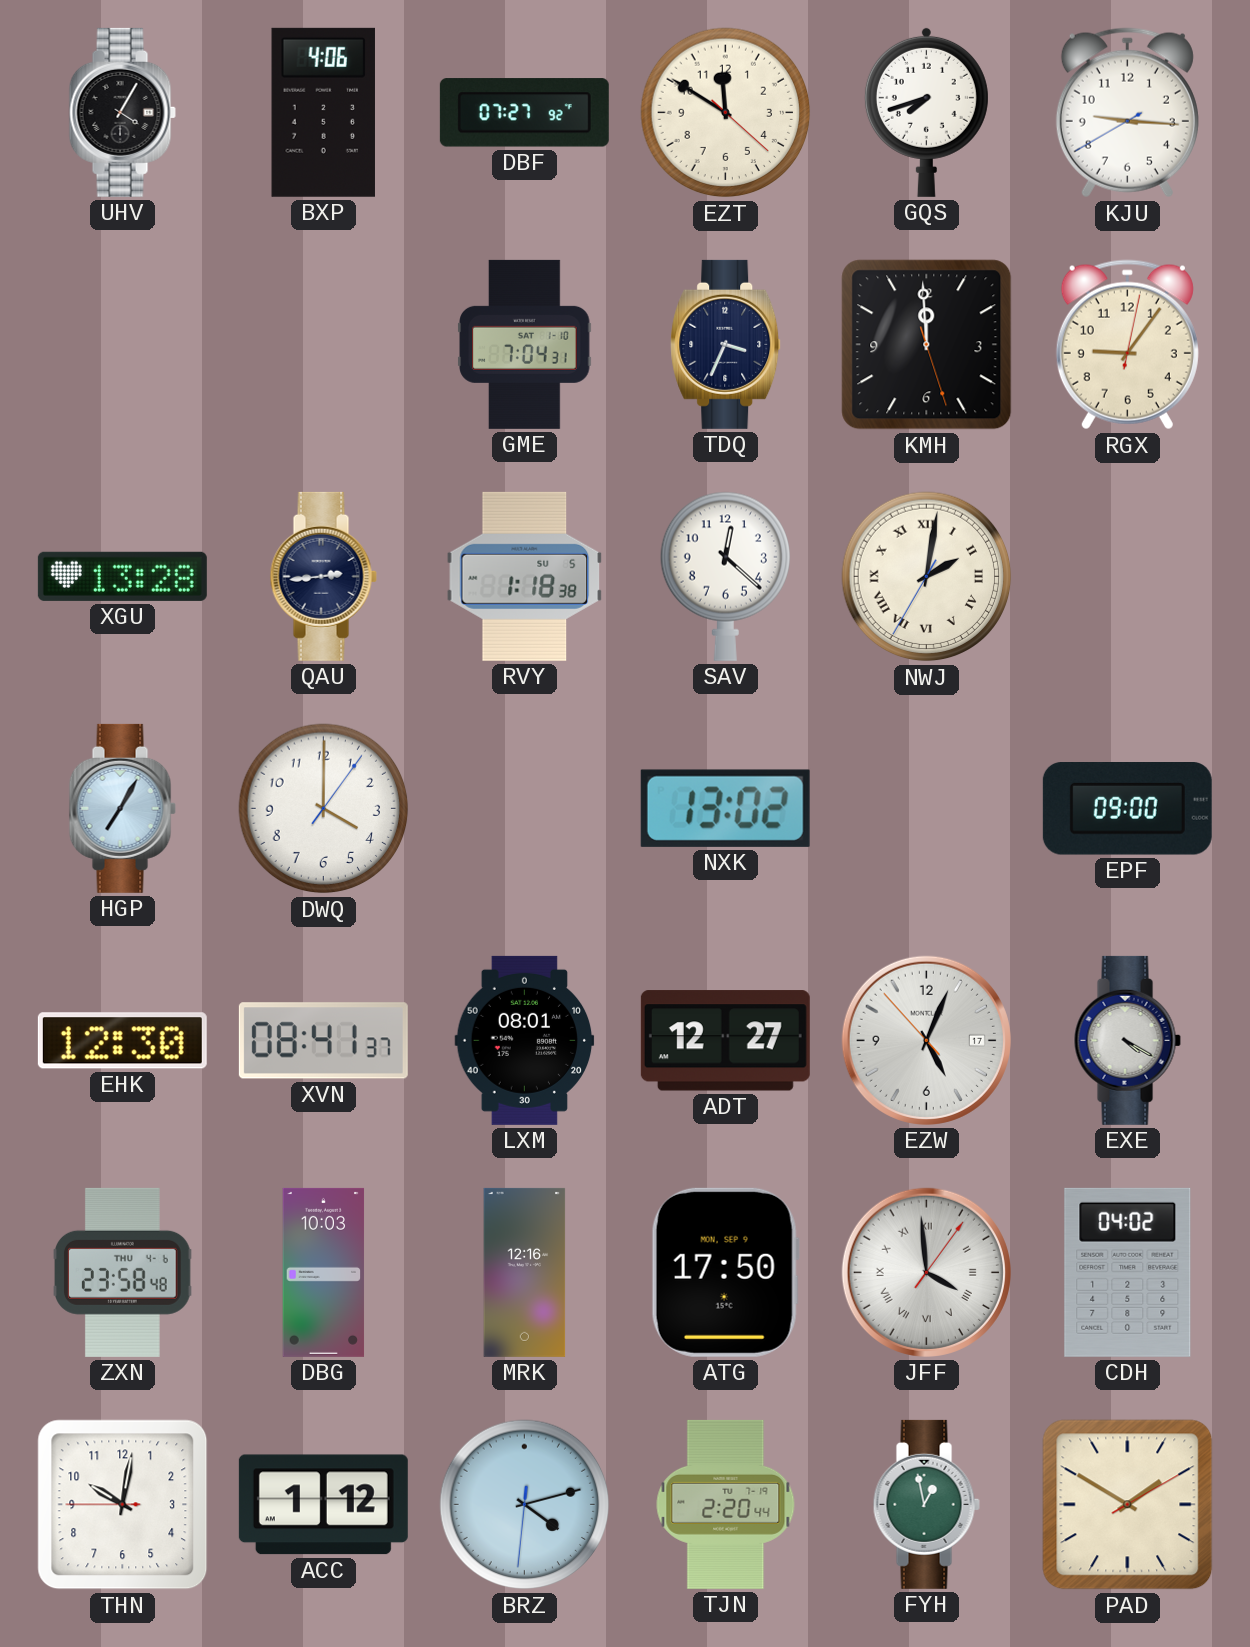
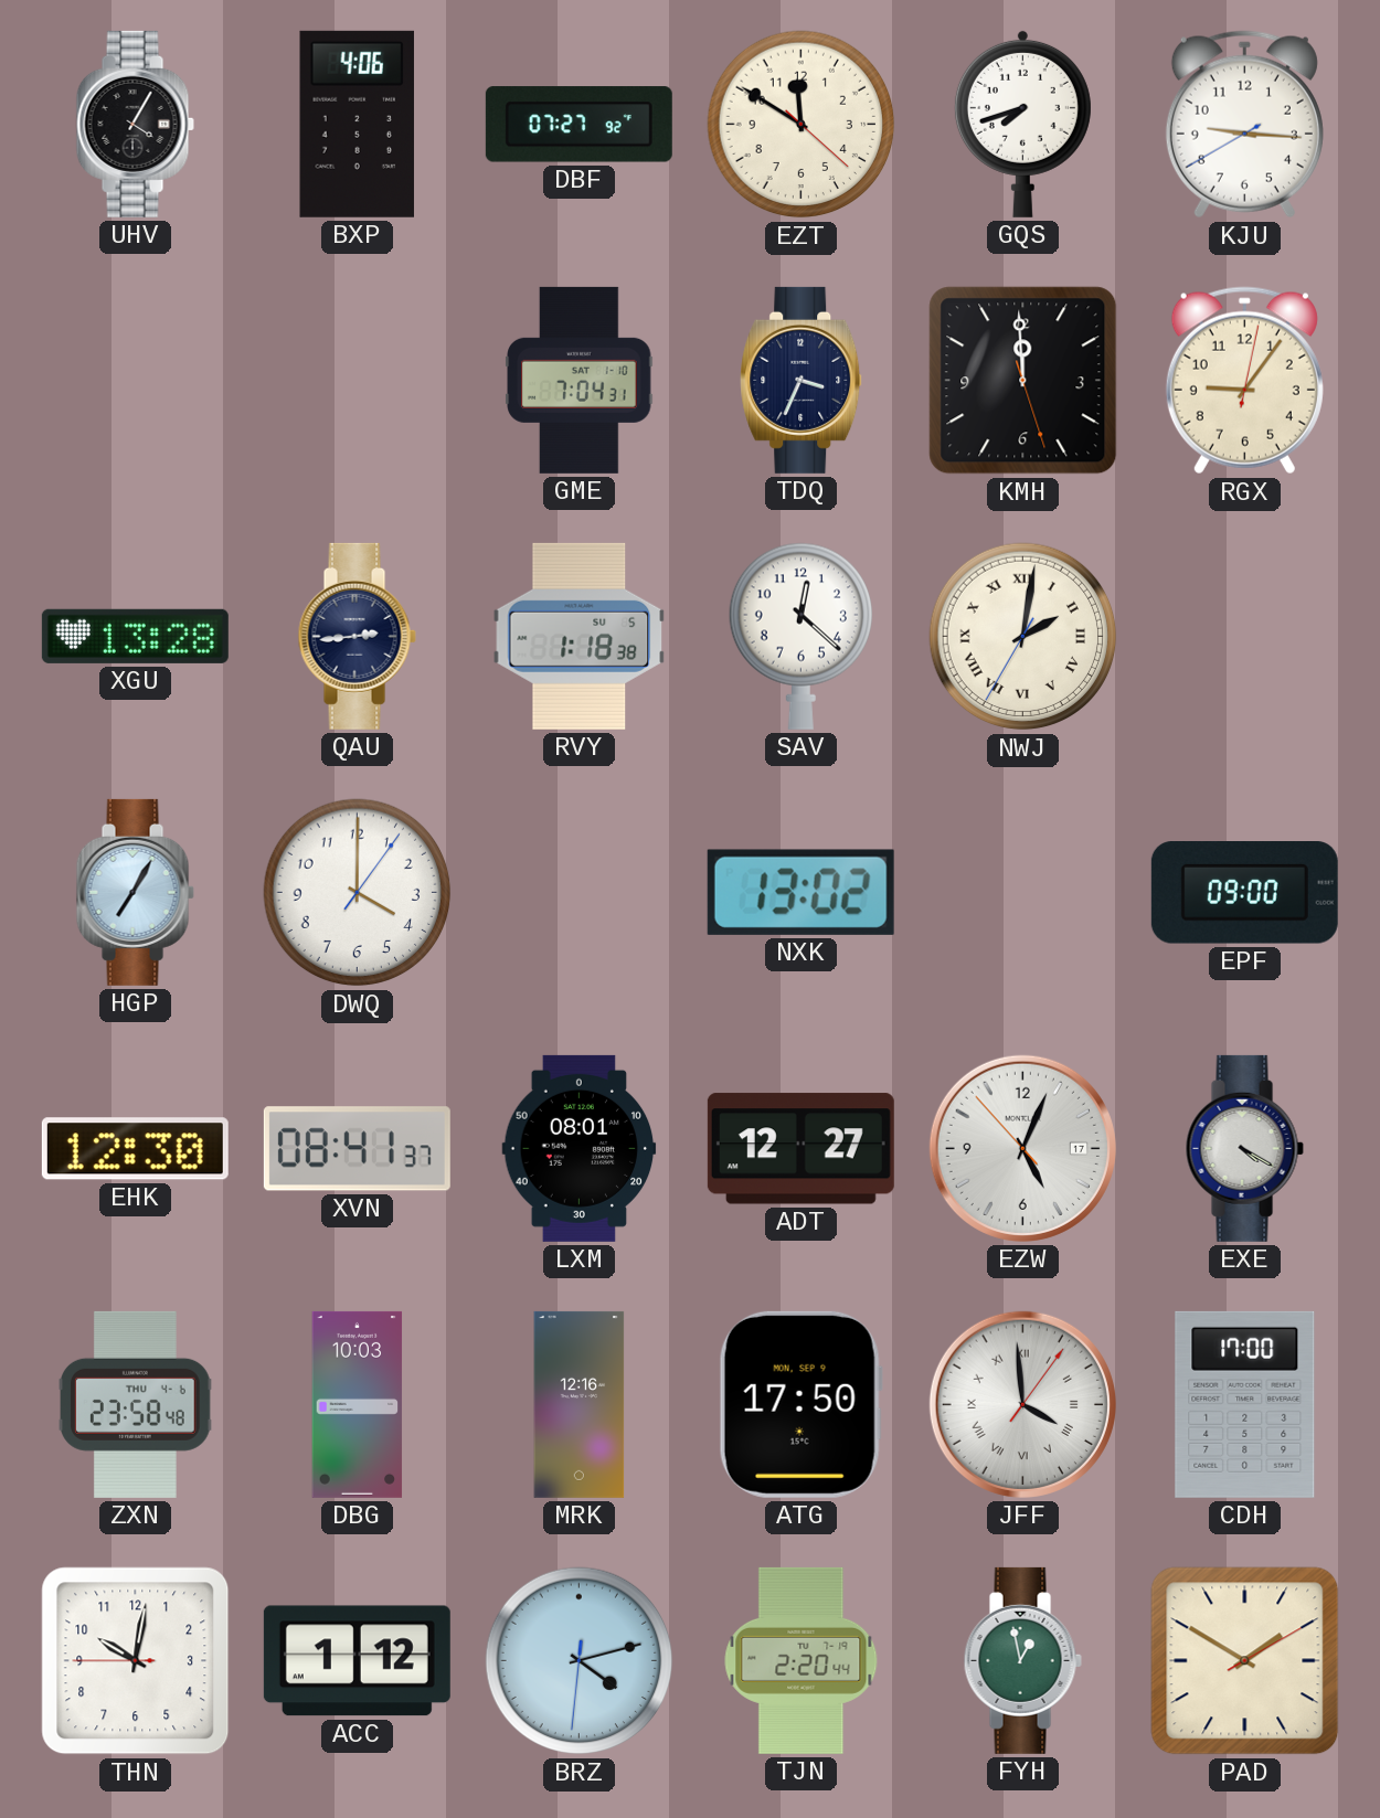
CDH: 04:02 -> 17:00 (1245, 1404)
